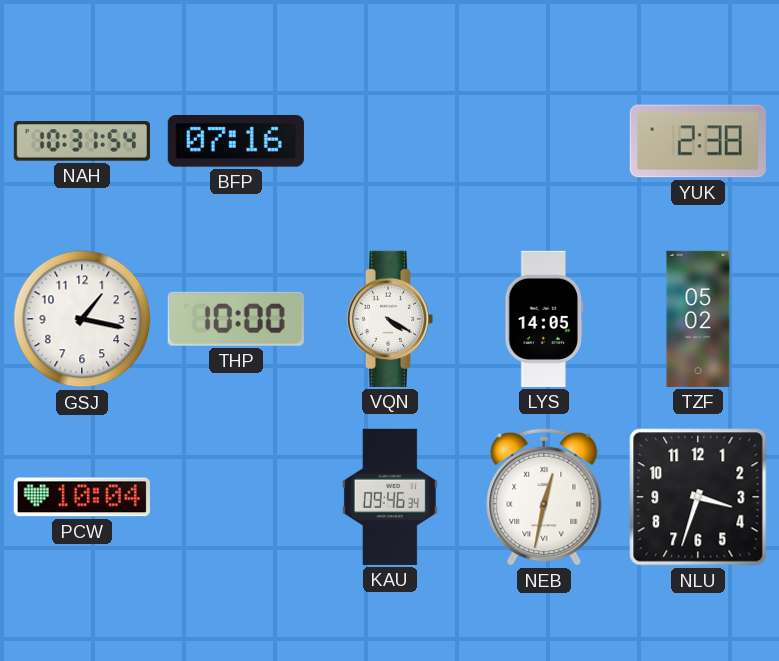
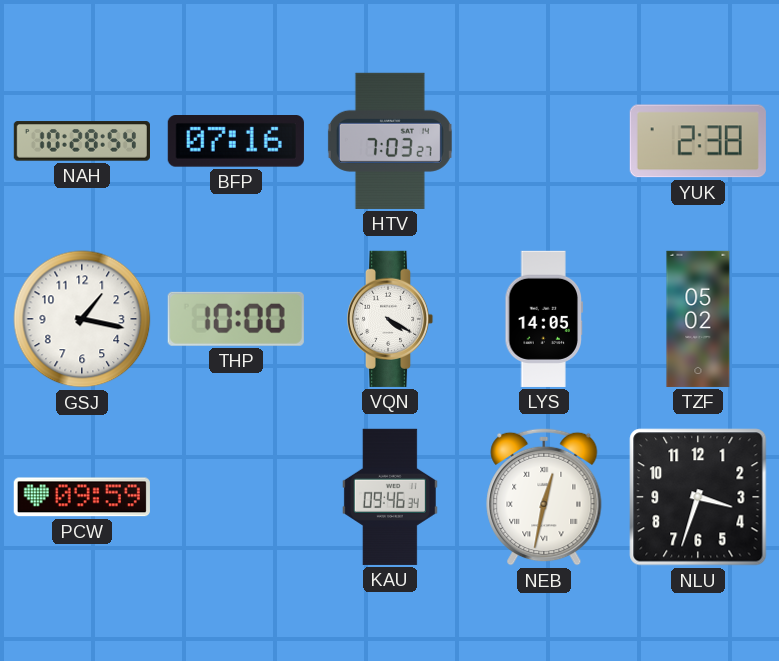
NAH: 10:31 -> 10:28 (82, 141)
HTV: none -> 7:03 (390, 141)
PCW: 10:04 -> 09:59 (82, 497)
